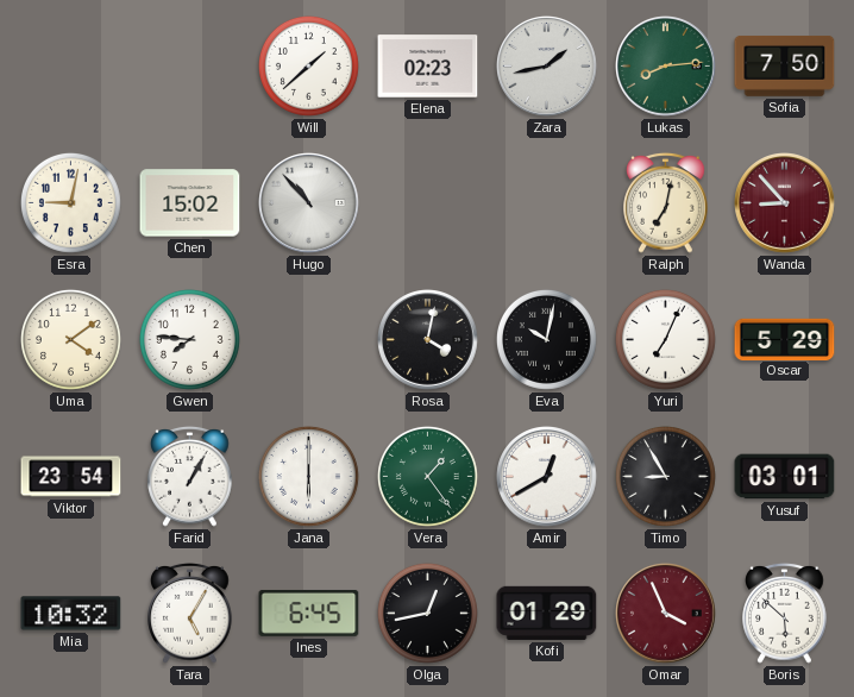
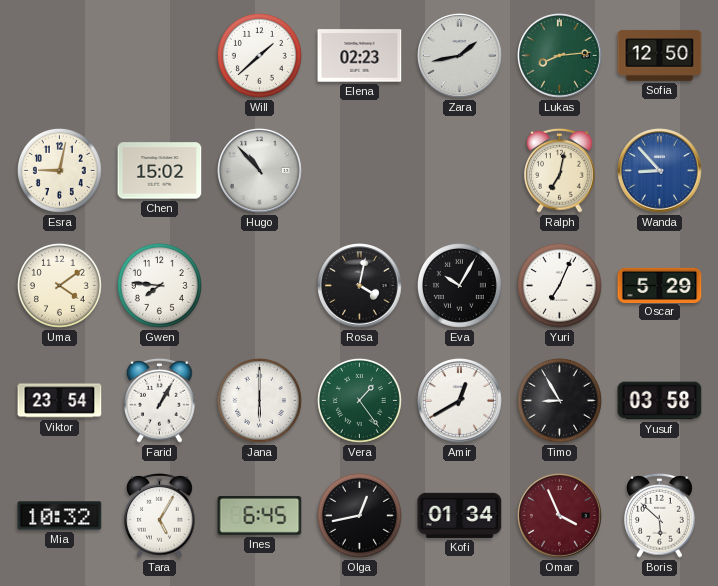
Sofia: 7:50 -> 12:50 (660, 55)
Wanda dial: burgundy -> blue (660, 171)
Eva: 10:02 -> 10:05 (459, 285)
Yusuf: 03:01 -> 03:58 (660, 401)
Kofi: 01:29 -> 01:34 (460, 515)
